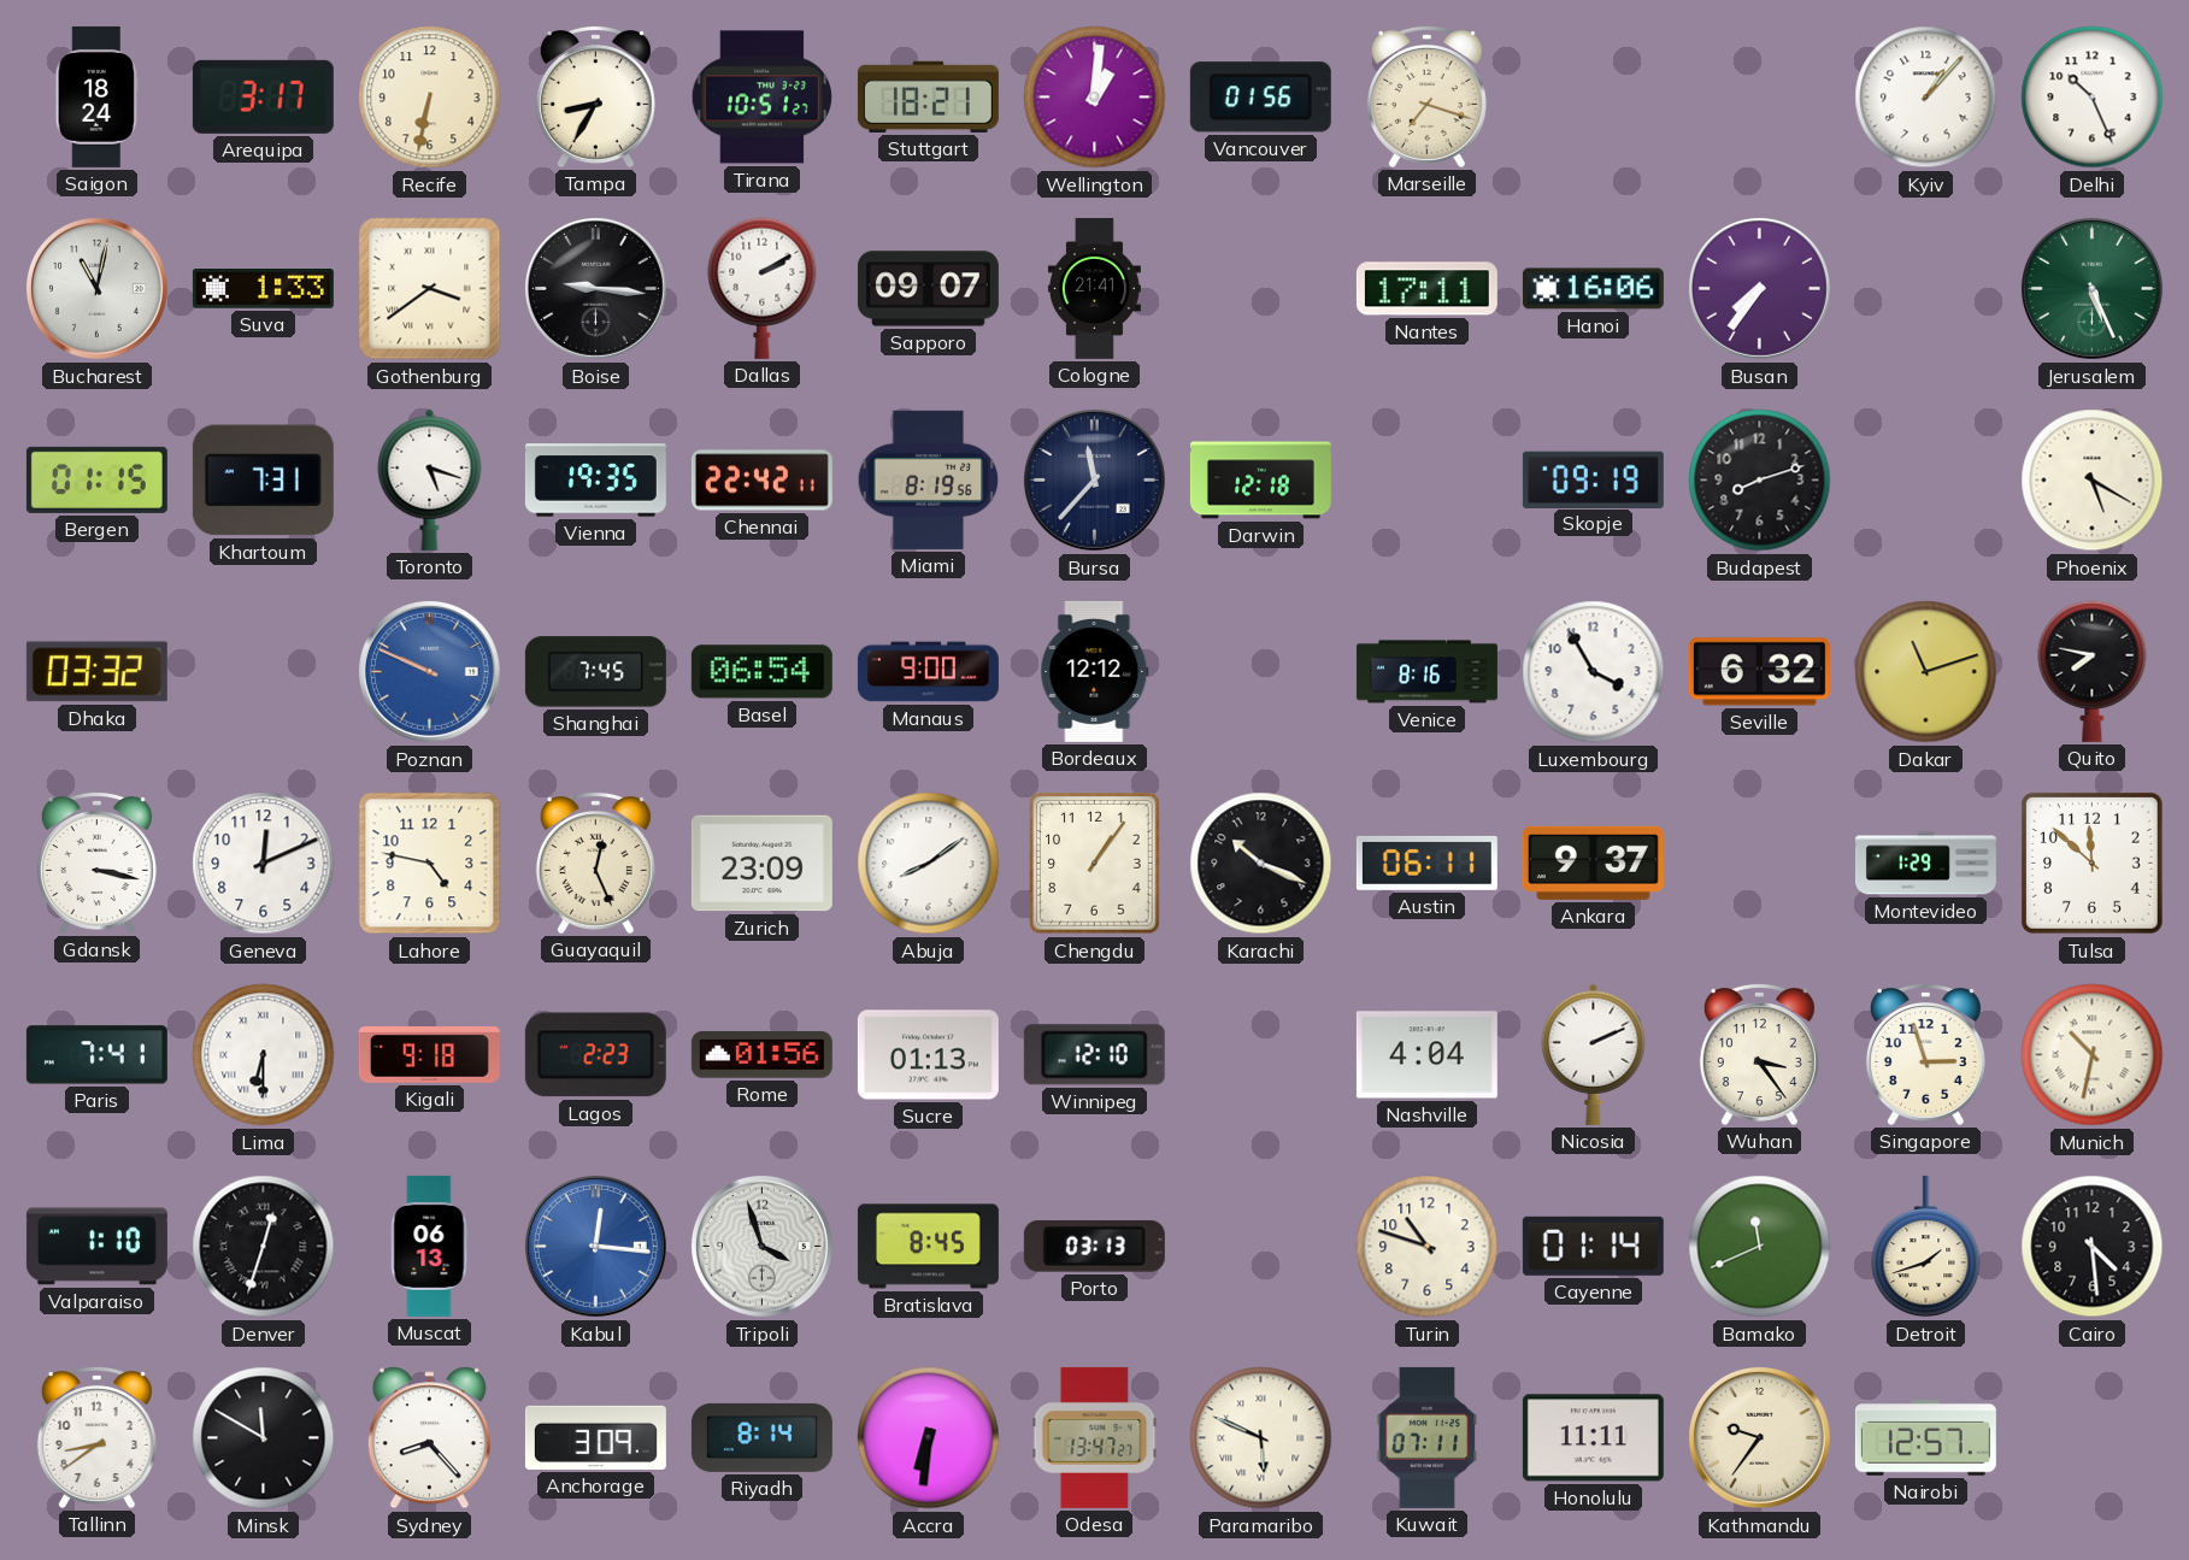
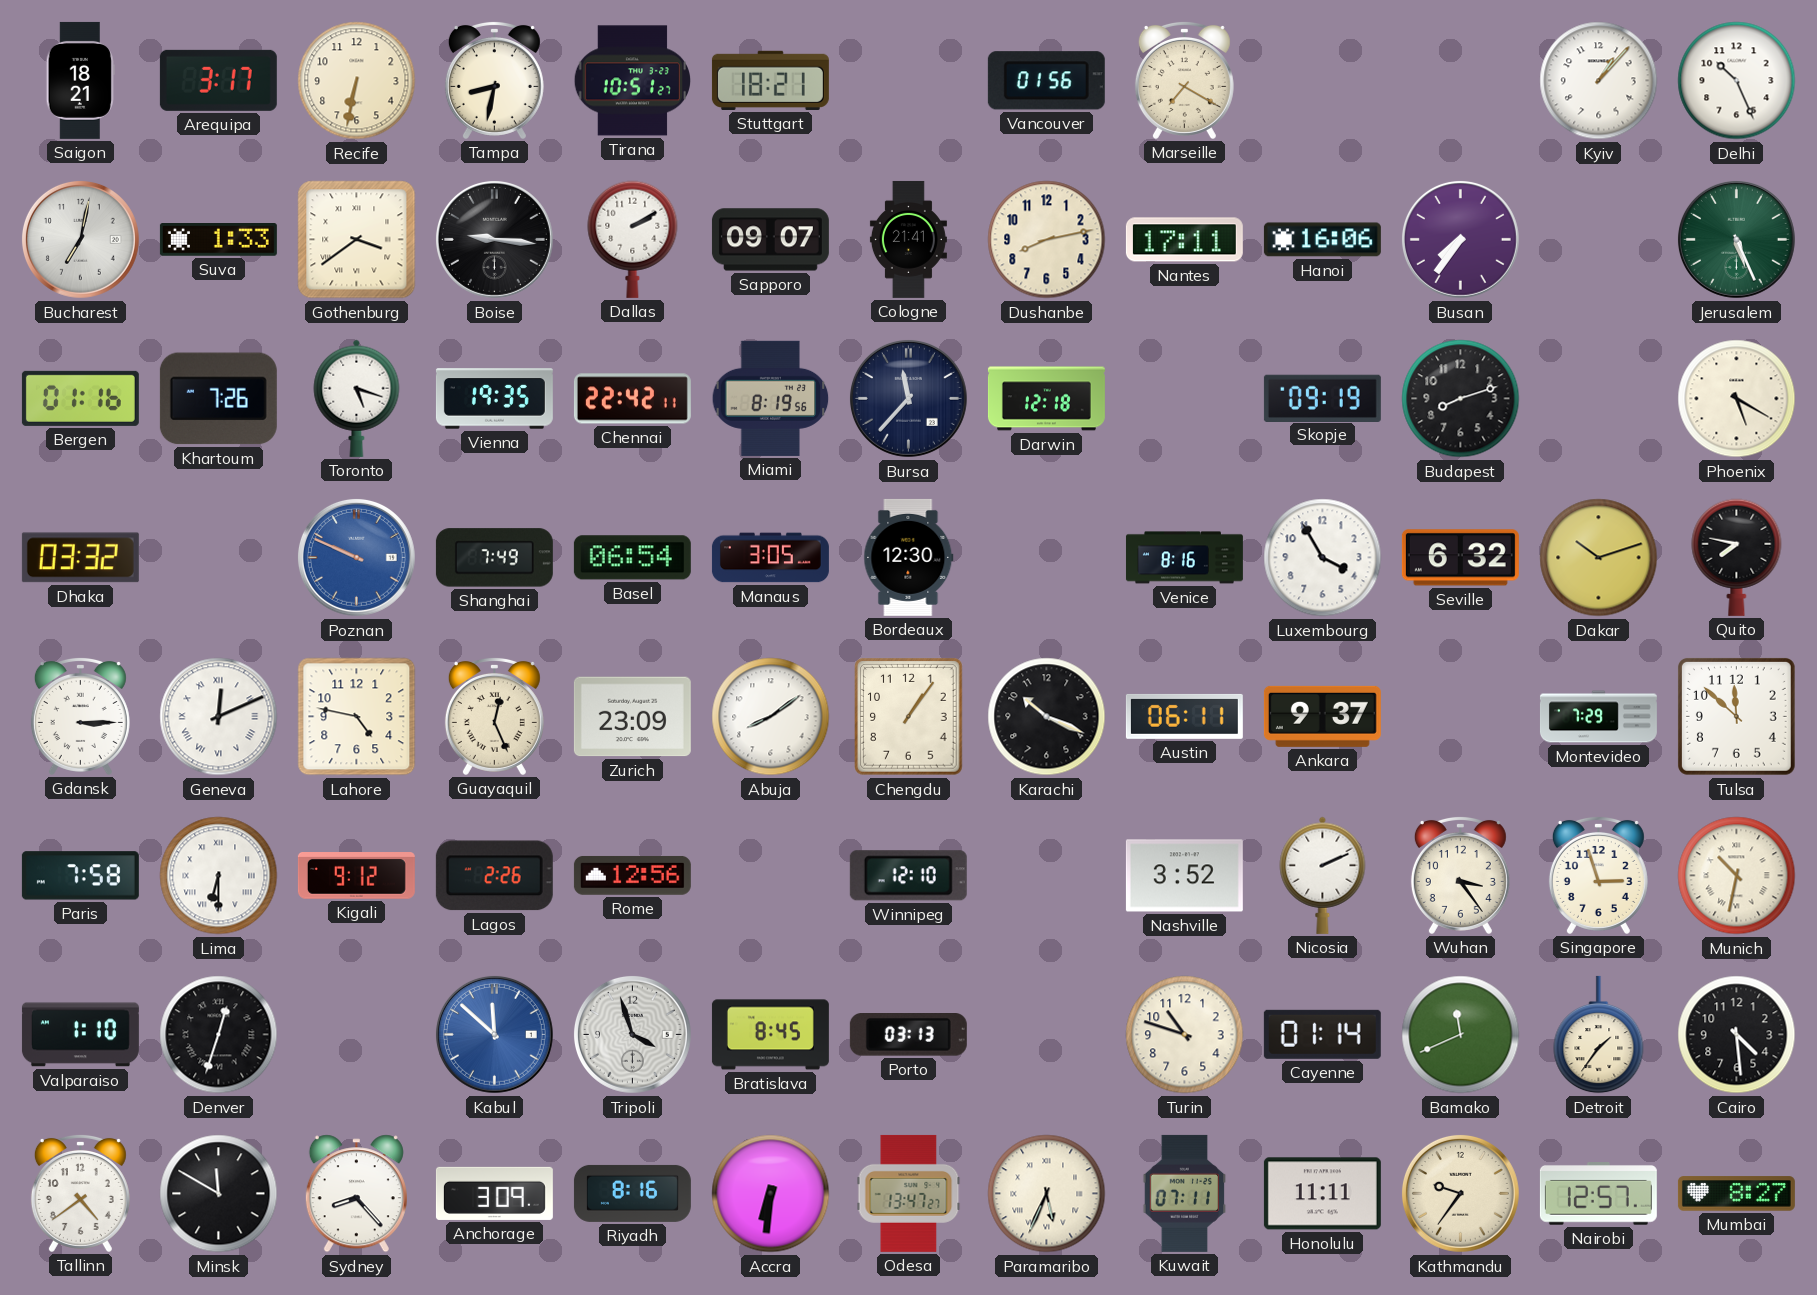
Saigon: 18:24 -> 18:21 (80, 80)
Tampa: 8:35 -> 8:32 (494, 80)
Wellington: 1:01 -> none (1095, 98)
Marseille: 7:18 -> 7:20 (1184, 80)
Bucharest: 11:02 -> 7:02 (80, 239)
Dushanbe: none -> 8:13 (1047, 240)
Bergen: 01:15 -> 01:16 (80, 398)
Khartoum: 7:31 -> 7:26 (218, 399)
Shanghai: 7:45 -> 7:49 (494, 558)
Manaus: 9:00 -> 3:05 (770, 558)
Bordeaux: 12:12 -> 12:30 (909, 557)
Dakar: 11:12 -> 10:12 (1599, 558)
Gdansk: 3:17 -> 3:15 (80, 716)
Geneva numerals: Arabic -> Roman (219, 717)
Montevideo: 1:29 -> 7:29 (1598, 717)
Paris: 7:41 -> 7:58 (80, 876)
Kigali: 9:18 -> 9:12 (356, 876)
Lagos: 2:23 -> 2:26 (494, 876)
Rome: 01:56 -> 12:56 (632, 875)
Sucre: 01:13 -> none (928, 1055)
Nashville: 4:04 -> 3:52 (1184, 876)
Muscat: 06:13 -> none (429, 1246)
Kabul: 12:16 -> 11:52 (494, 1034)
Detroit: 1:42 -> 1:36 (1599, 1035)
Tallinn: 8:39 -> 4:39 (80, 1193)
Riyadh: 8:14 -> 8:16 (632, 1193)
Paramaribo: 5:49 -> 5:34 (1047, 1194)
Mumbai: none -> 8:27 (1736, 1194)
